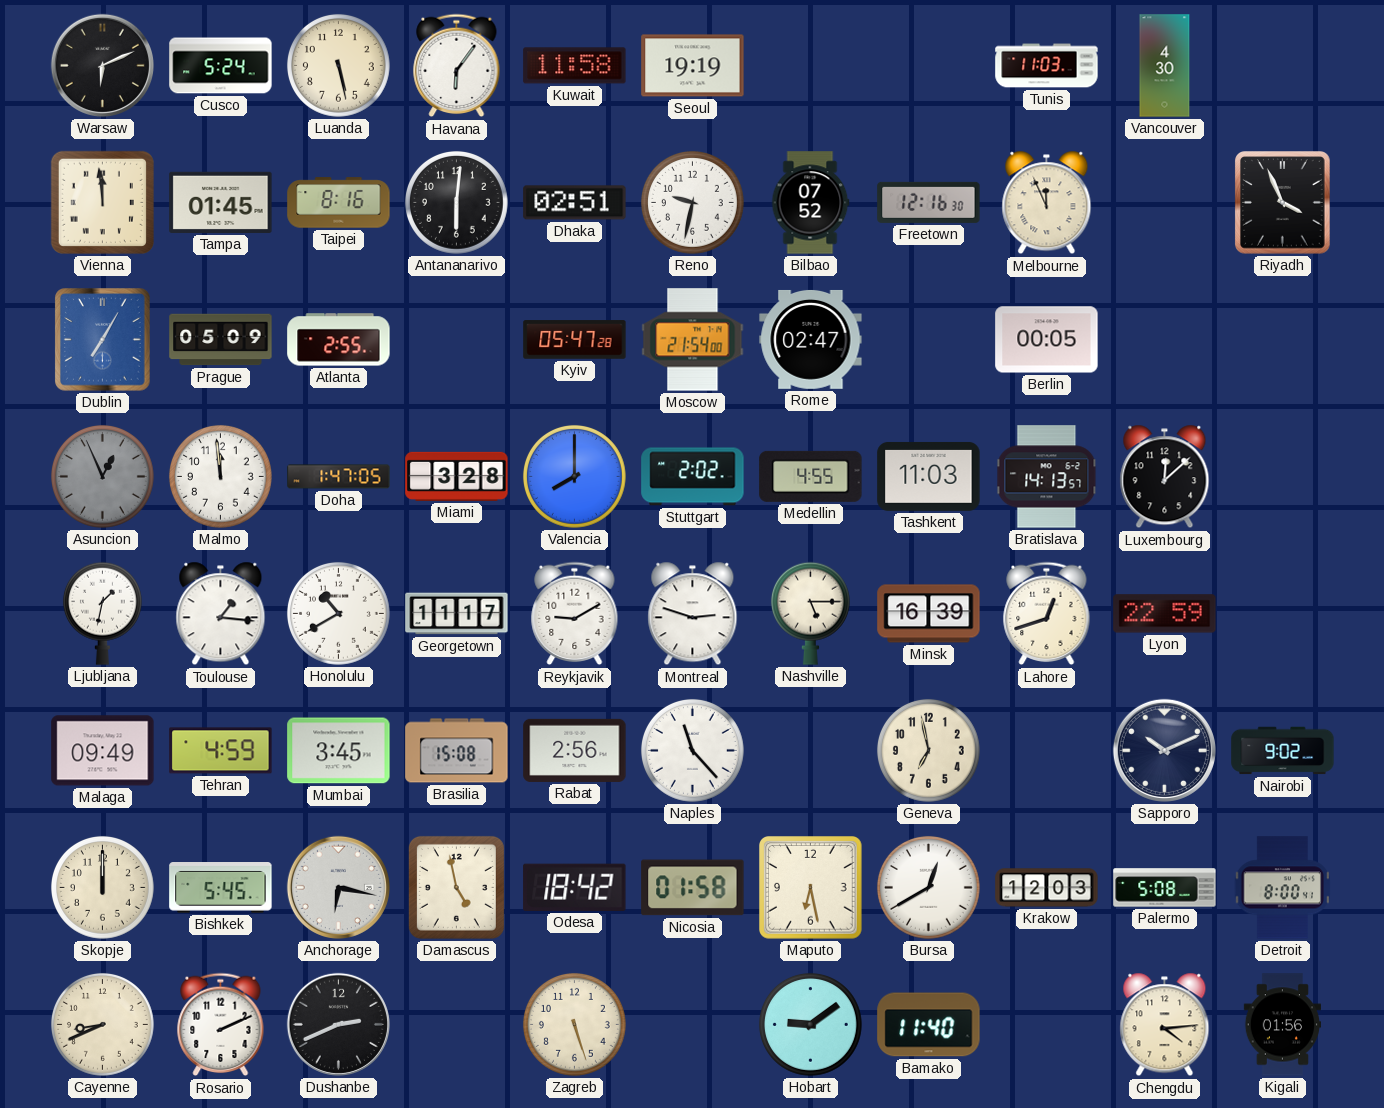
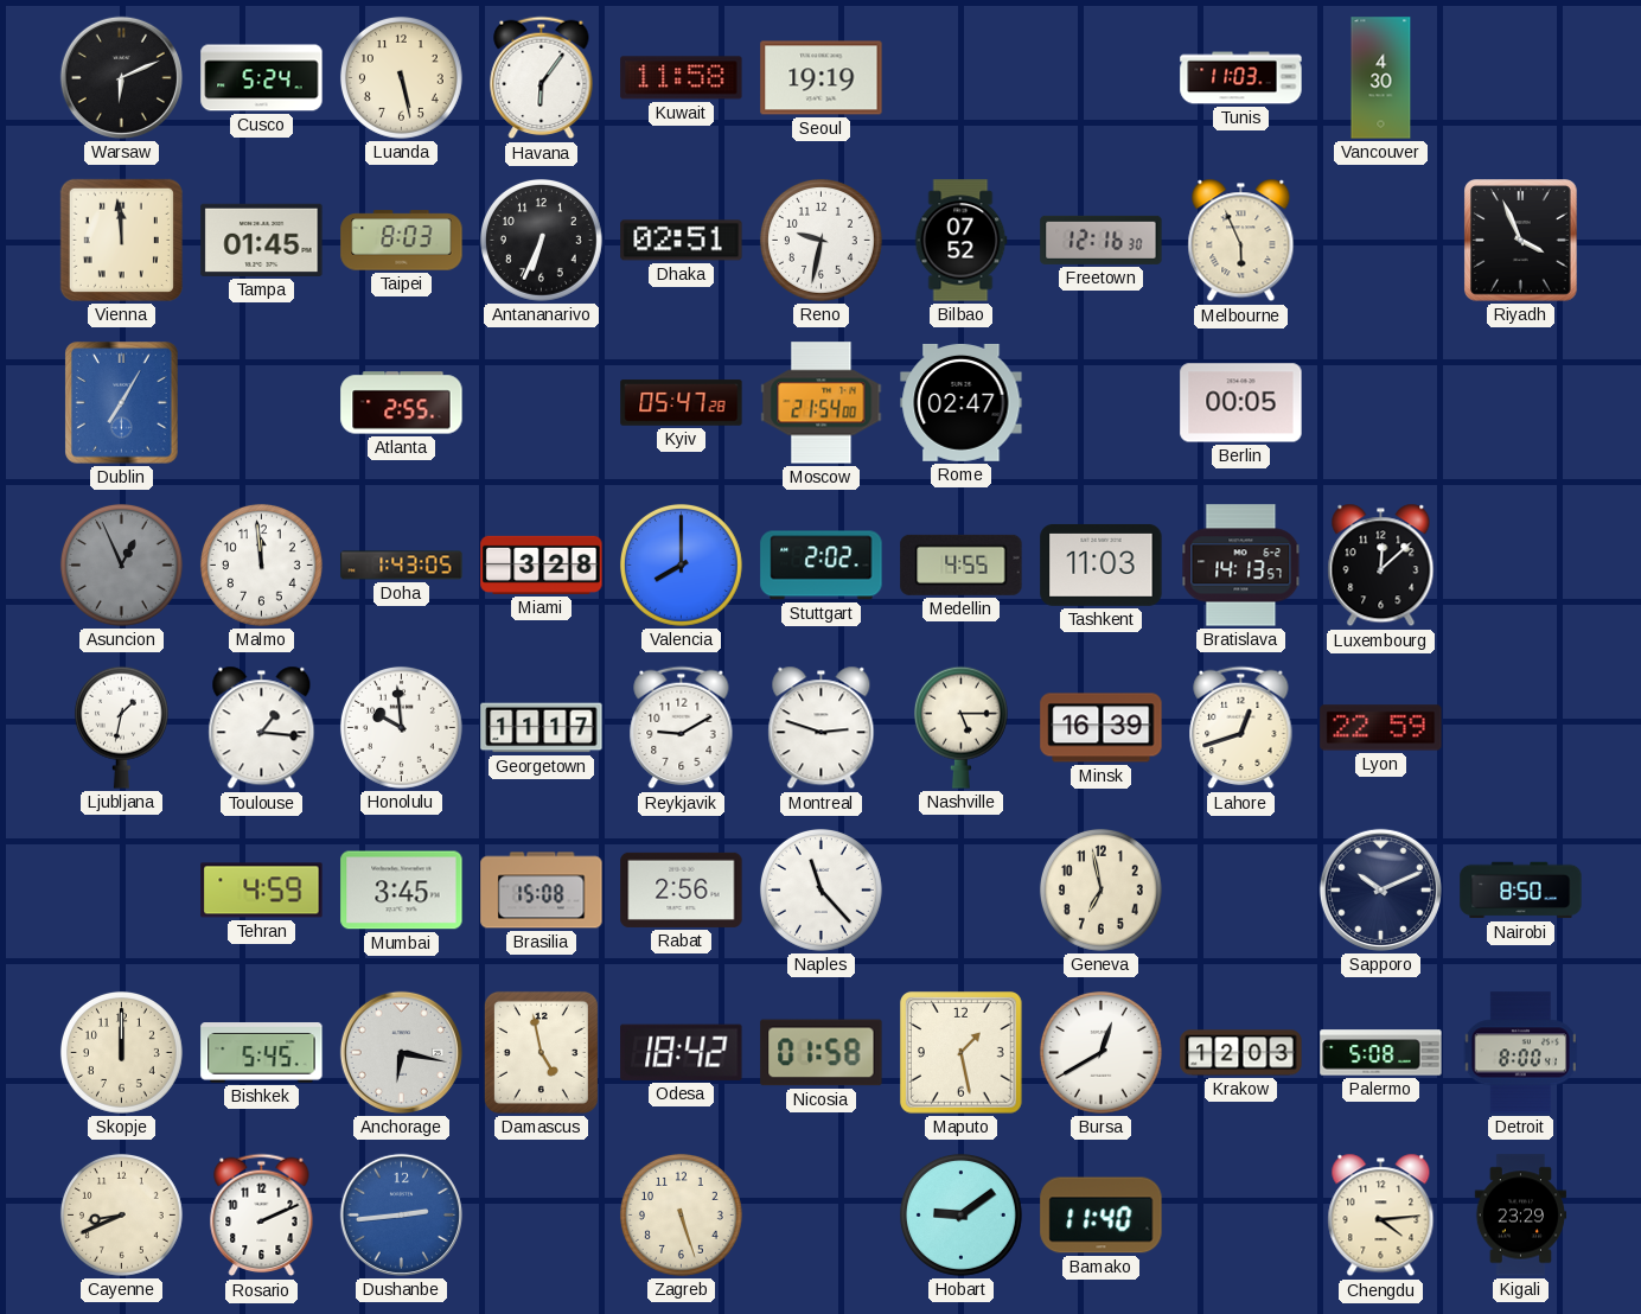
Taipei: 8:16 -> 8:03 (402, 241)
Antananarivo: 6:01 -> 6:34 (541, 240)
Melbourne: 11:56 -> 5:56 (1241, 241)
Prague: 05:09 -> none (221, 340)
Doha: 1:47 -> 1:43 (402, 566)
Honolulu: 10:40 -> 9:59 (401, 727)
Malaga: 09:49 -> none (103, 751)
Nairobi: 9:02 -> 8:50 (1521, 891)
Maputo: 6:28 -> 1:28 (962, 1053)
Dushanbe: 2:41 -> 2:44 (401, 1214)
Dushanbe dial: black -> blue (401, 1214)
Kigali: 01:56 -> 23:29 (1520, 1216)
